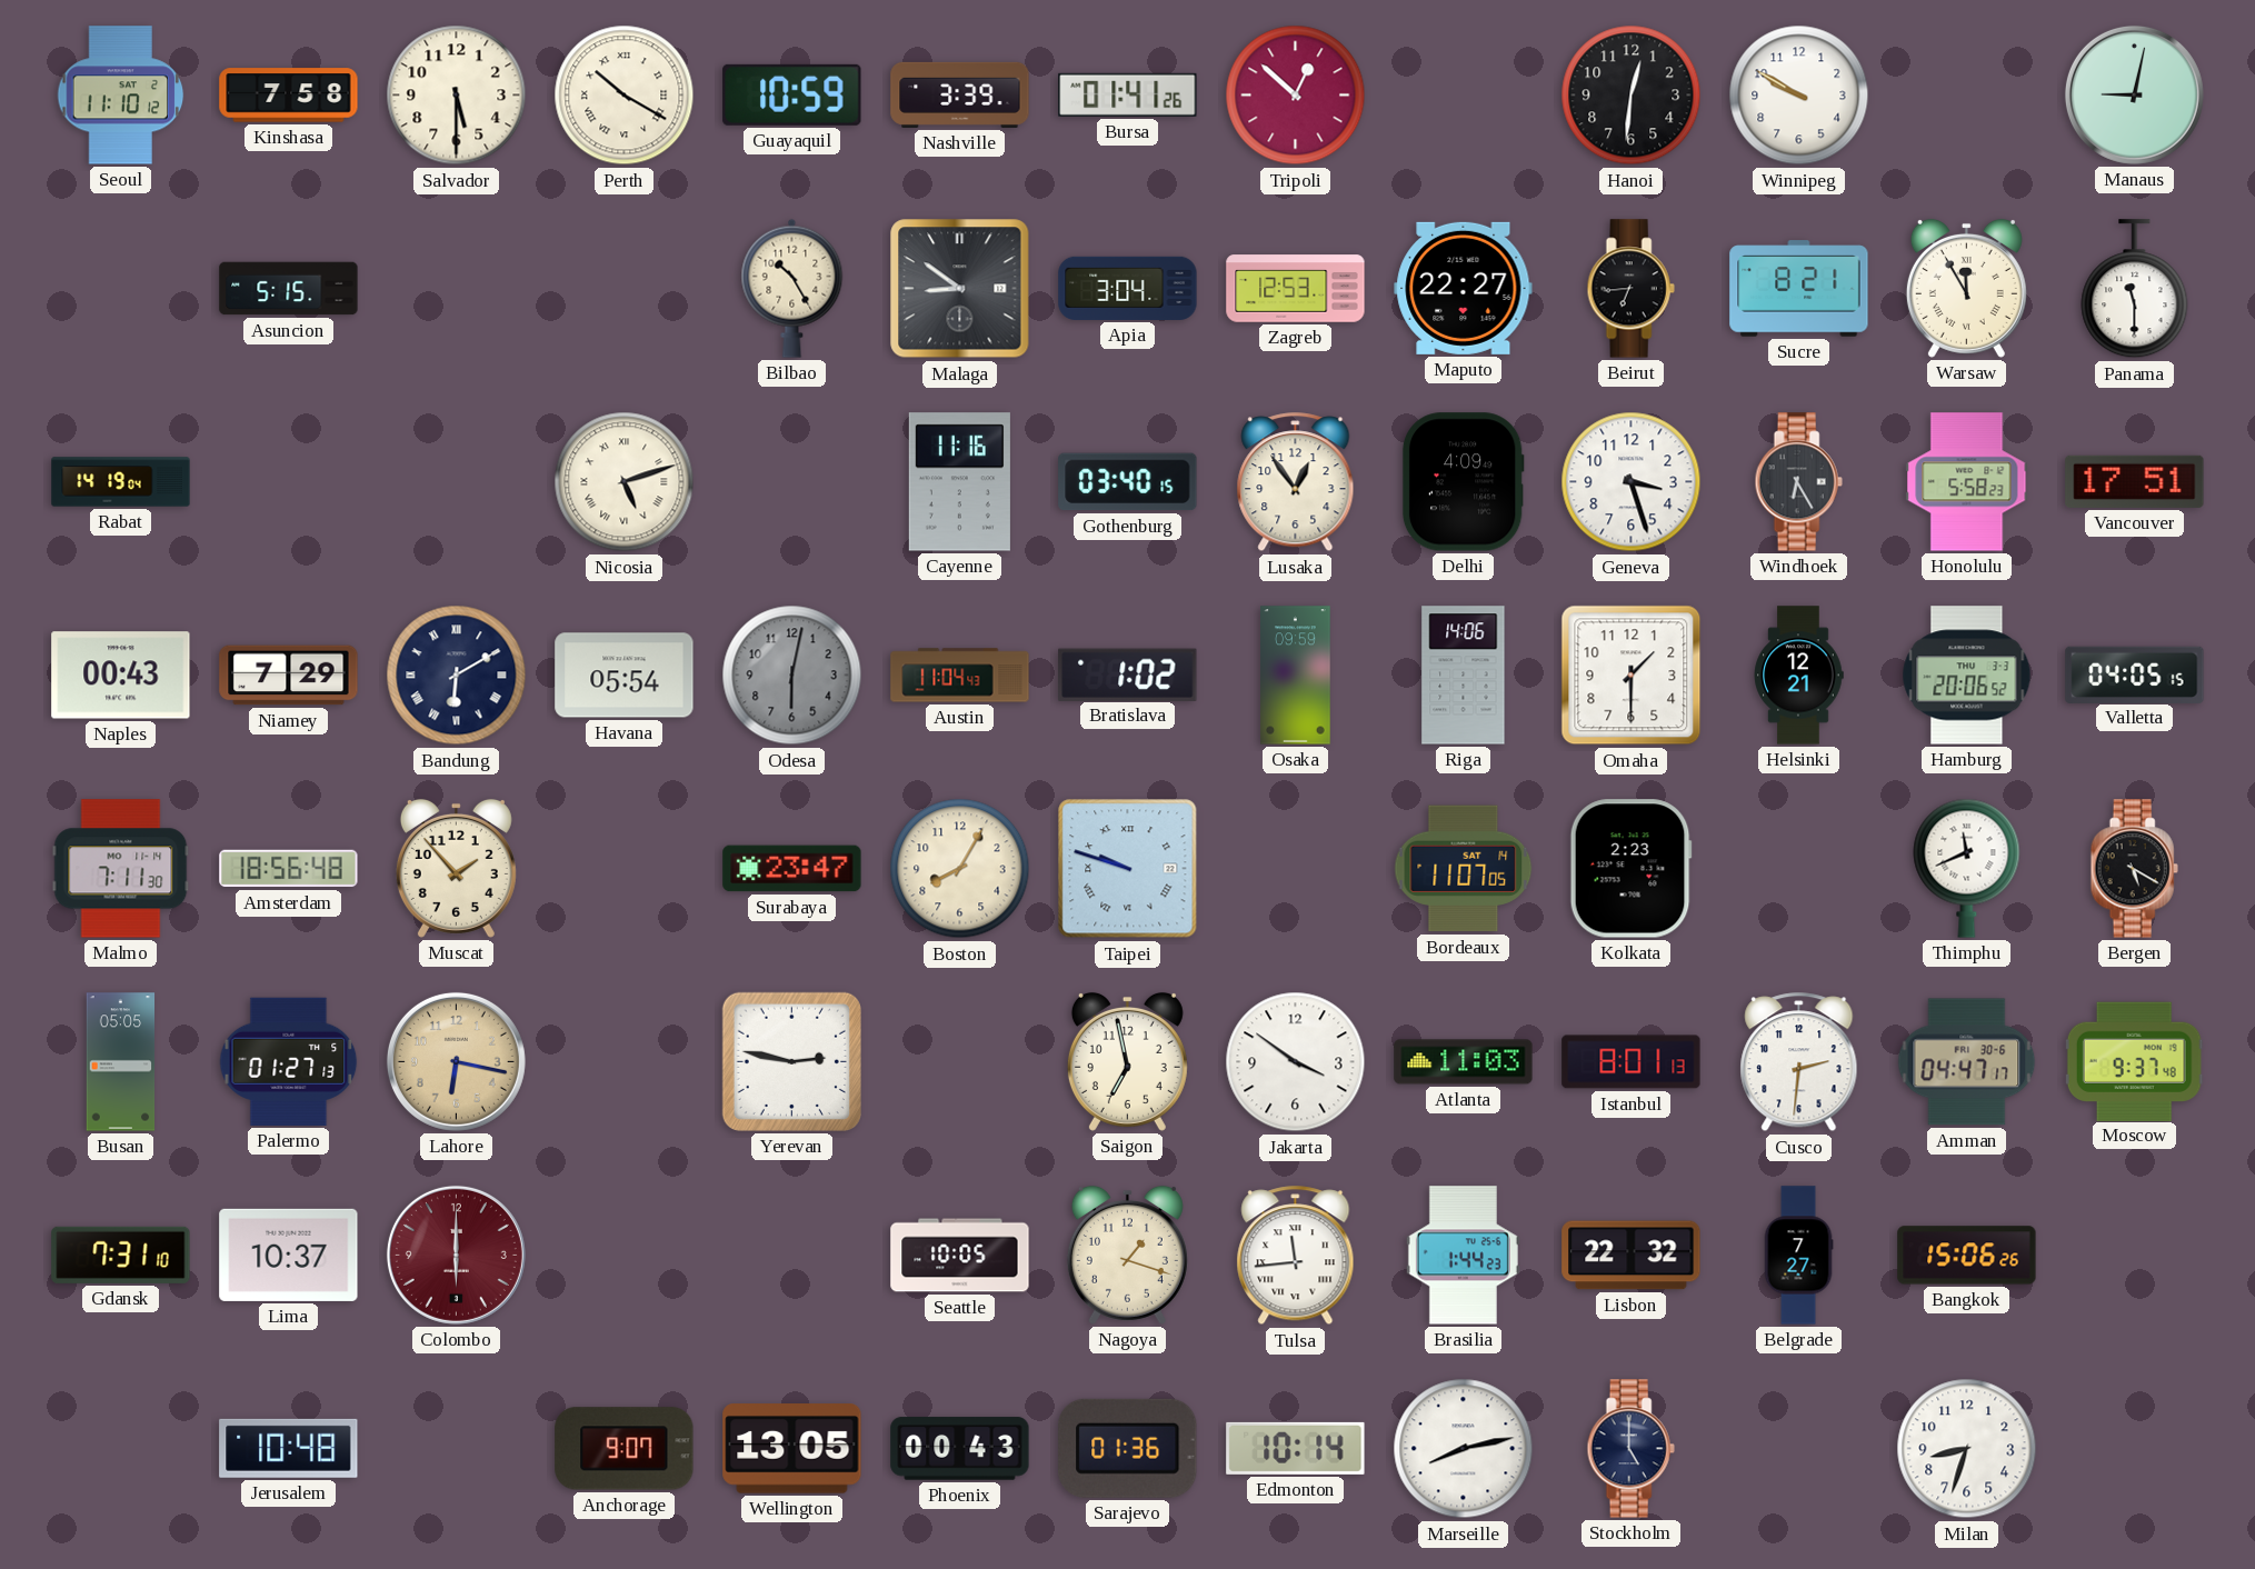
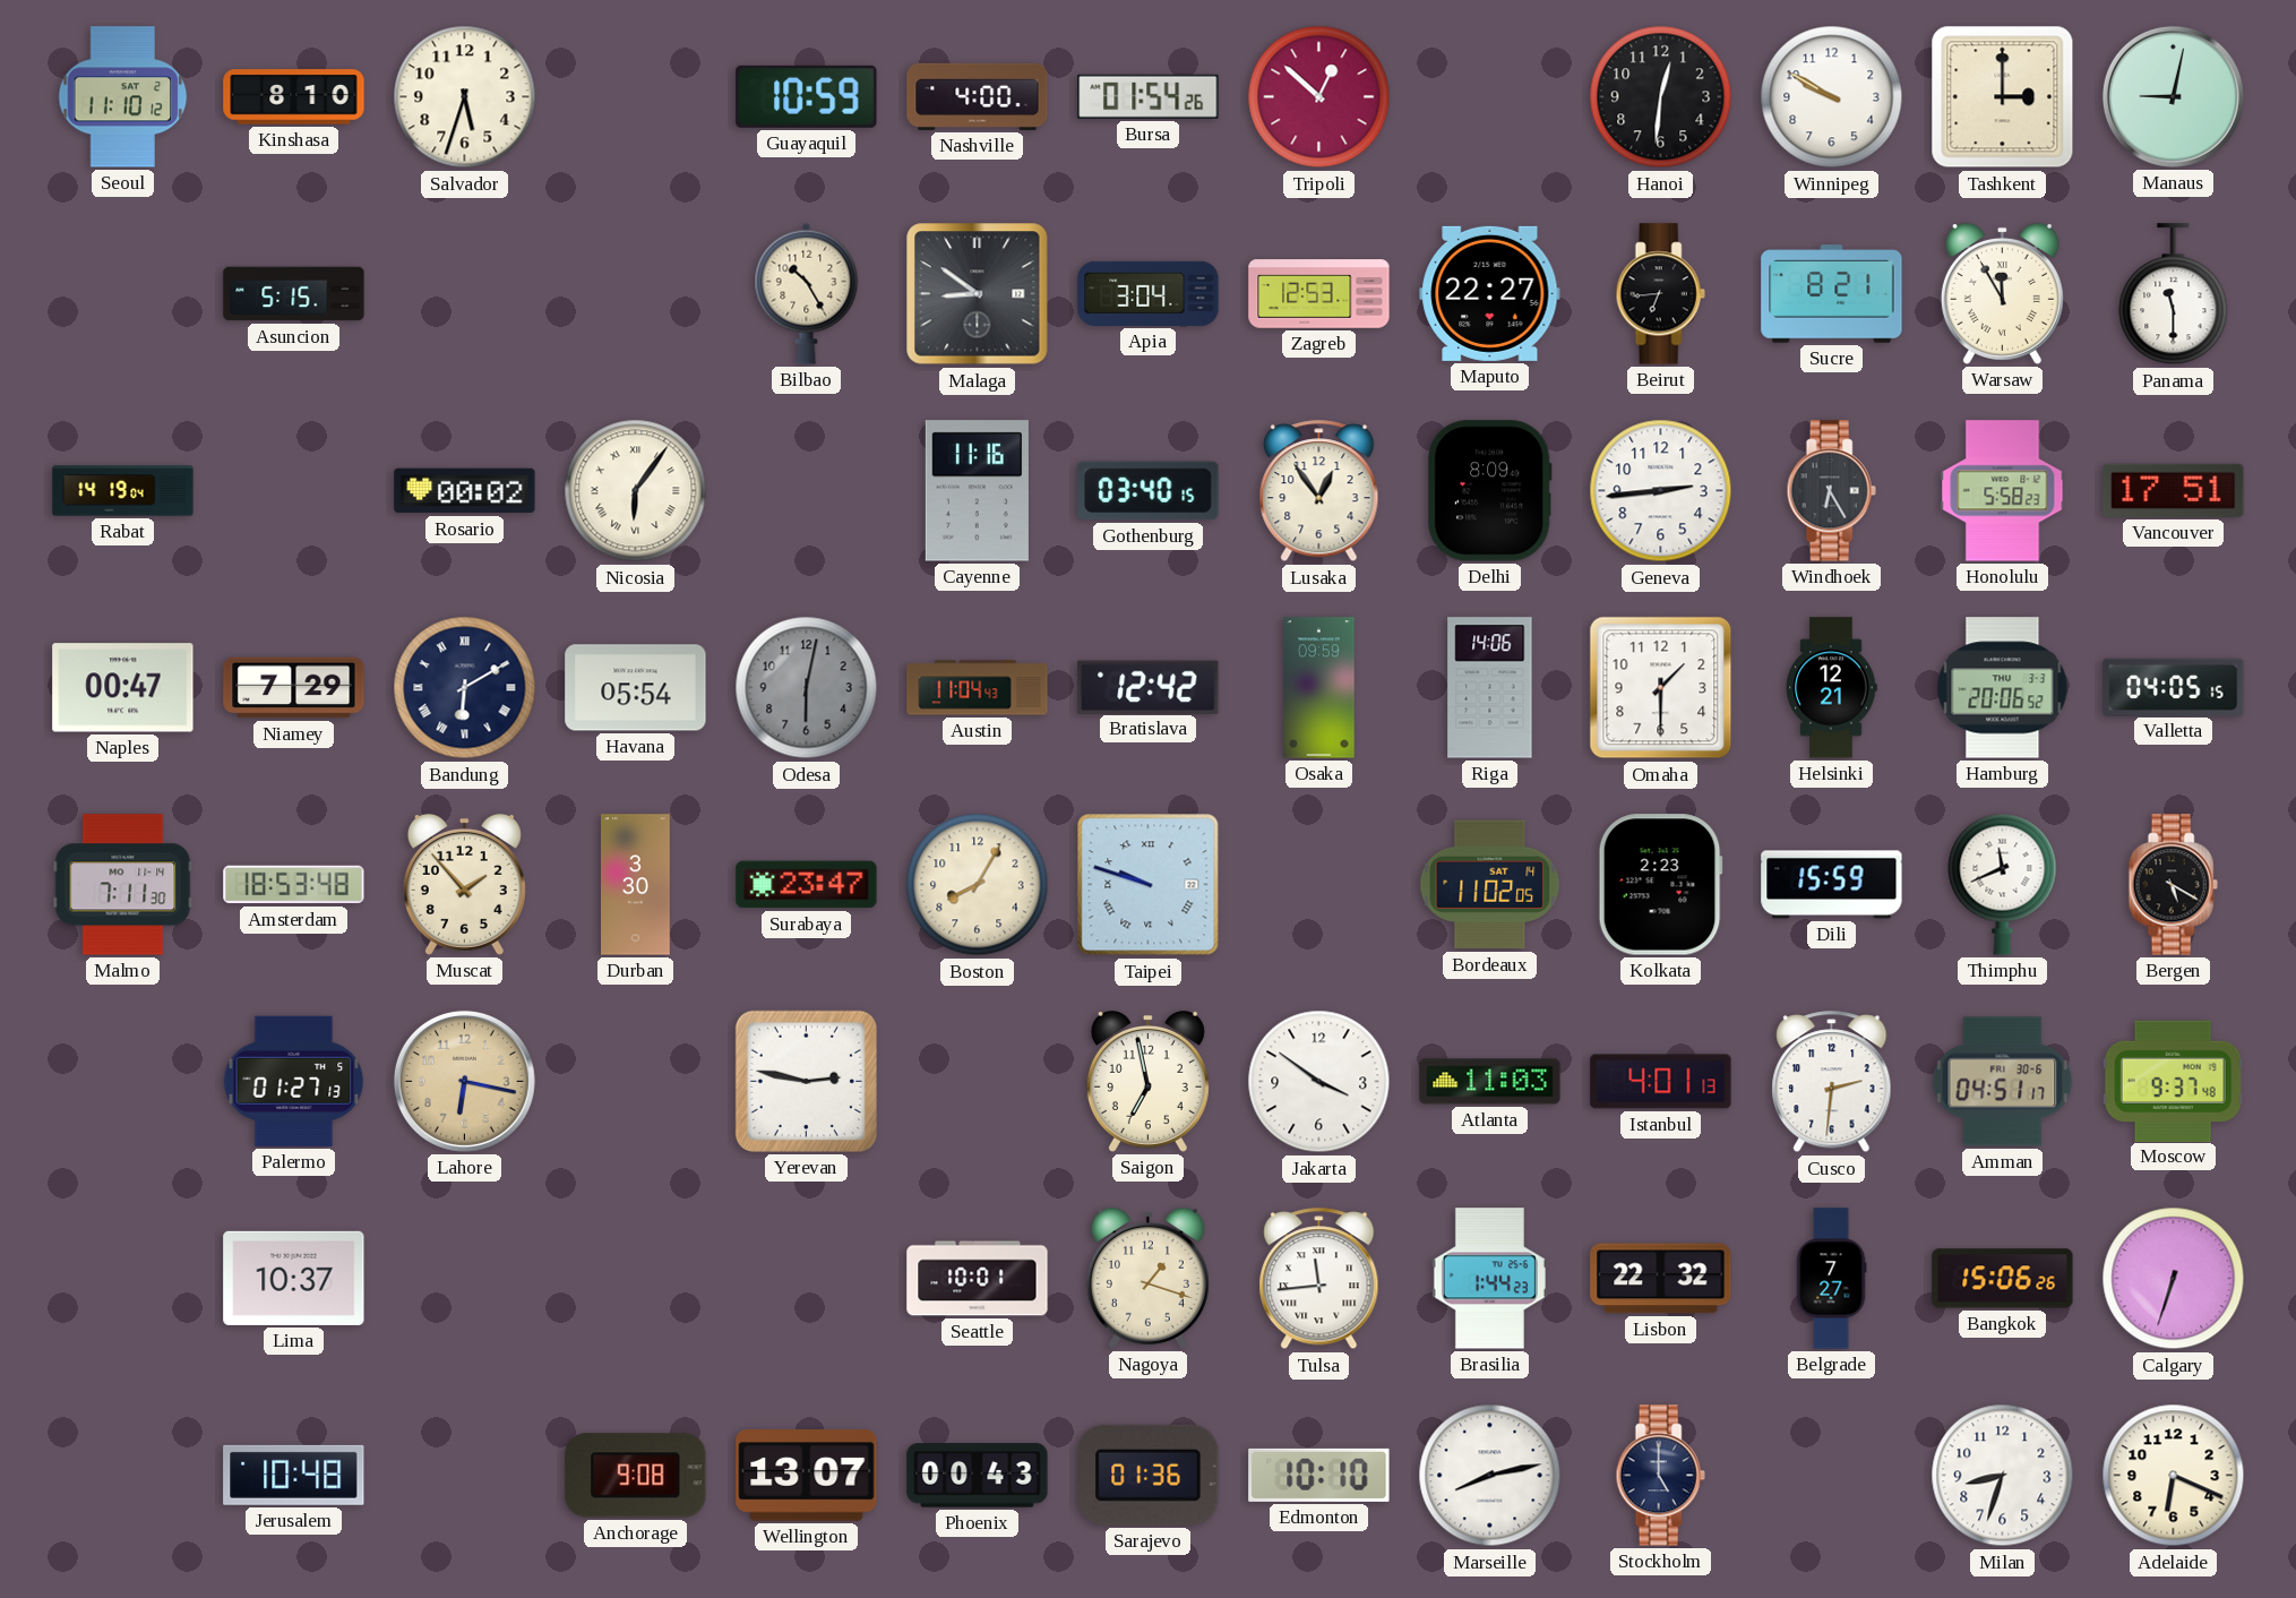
Kinshasa: 7:58 -> 8:10 (294, 97)
Salvador: 5:30 -> 5:33 (465, 97)
Perth: 10:20 -> none (625, 96)
Nashville: 3:39 -> 4:00 (978, 96)
Bursa: 01:41 -> 01:54 (1149, 96)
Tashkent: none -> 3:00 (2003, 97)
Rosario: none -> 00:02 (465, 491)
Nicosia: 5:12 -> 6:06 (636, 491)
Delhi: 4:09 -> 8:09 (1489, 491)
Geneva: 3:27 -> 2:44 (1661, 491)
Naples: 00:43 -> 00:47 (123, 688)
Bratislava: 1:02 -> 12:42 (1149, 687)
Amsterdam: 18:56 -> 18:53 (294, 885)
Durban: none -> 3:30 (636, 885)
Bordeaux: 11:07 -> 11:02 (1490, 885)
Dili: none -> 15:59 (1832, 885)
Busan: 05:05 -> none (121, 1062)
Istanbul: 8:01 -> 4:01 (1661, 1082)
Amman: 04:47 -> 04:51 (2003, 1082)
Gdansk: 7:31 -> none (121, 1255)
Colombo: 6:00 -> none (456, 1255)
Seattle: 10:05 -> 10:01 (978, 1279)
Calgary: none -> 6:33 (2174, 1279)
Anchorage: 9:07 -> 9:08 (636, 1476)
Wellington: 13:05 -> 13:07 (807, 1476)
Edmonton: 10:14 -> 10:10 (1319, 1475)
Adelaide: none -> 6:19 (2174, 1476)
